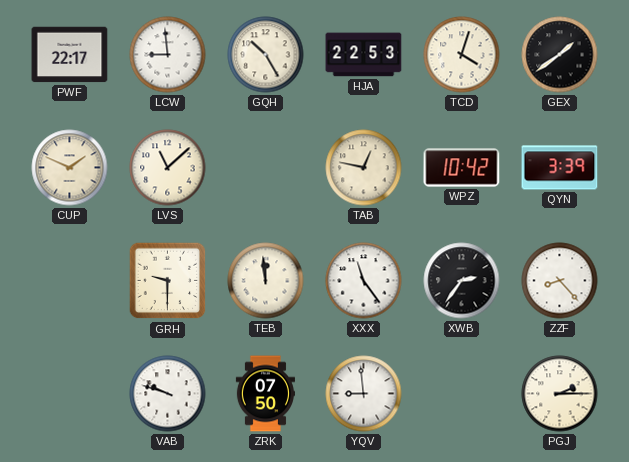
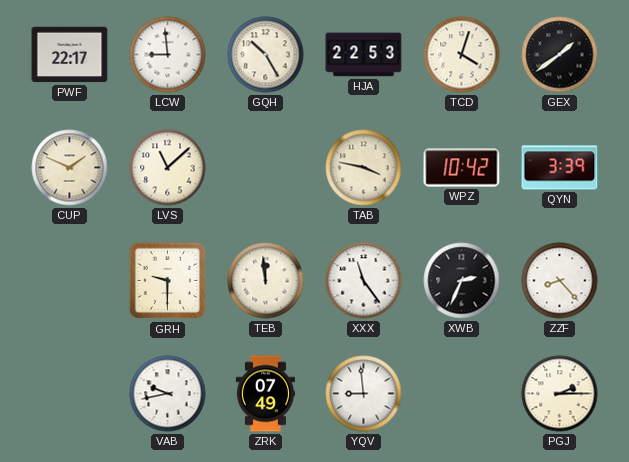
TAB: 12:47 -> 3:47 (364, 168)
XWB: 2:36 -> 2:34 (462, 281)
VAB: 9:48 -> 9:43 (168, 394)
ZRK: 07:50 -> 07:49 (265, 394)
